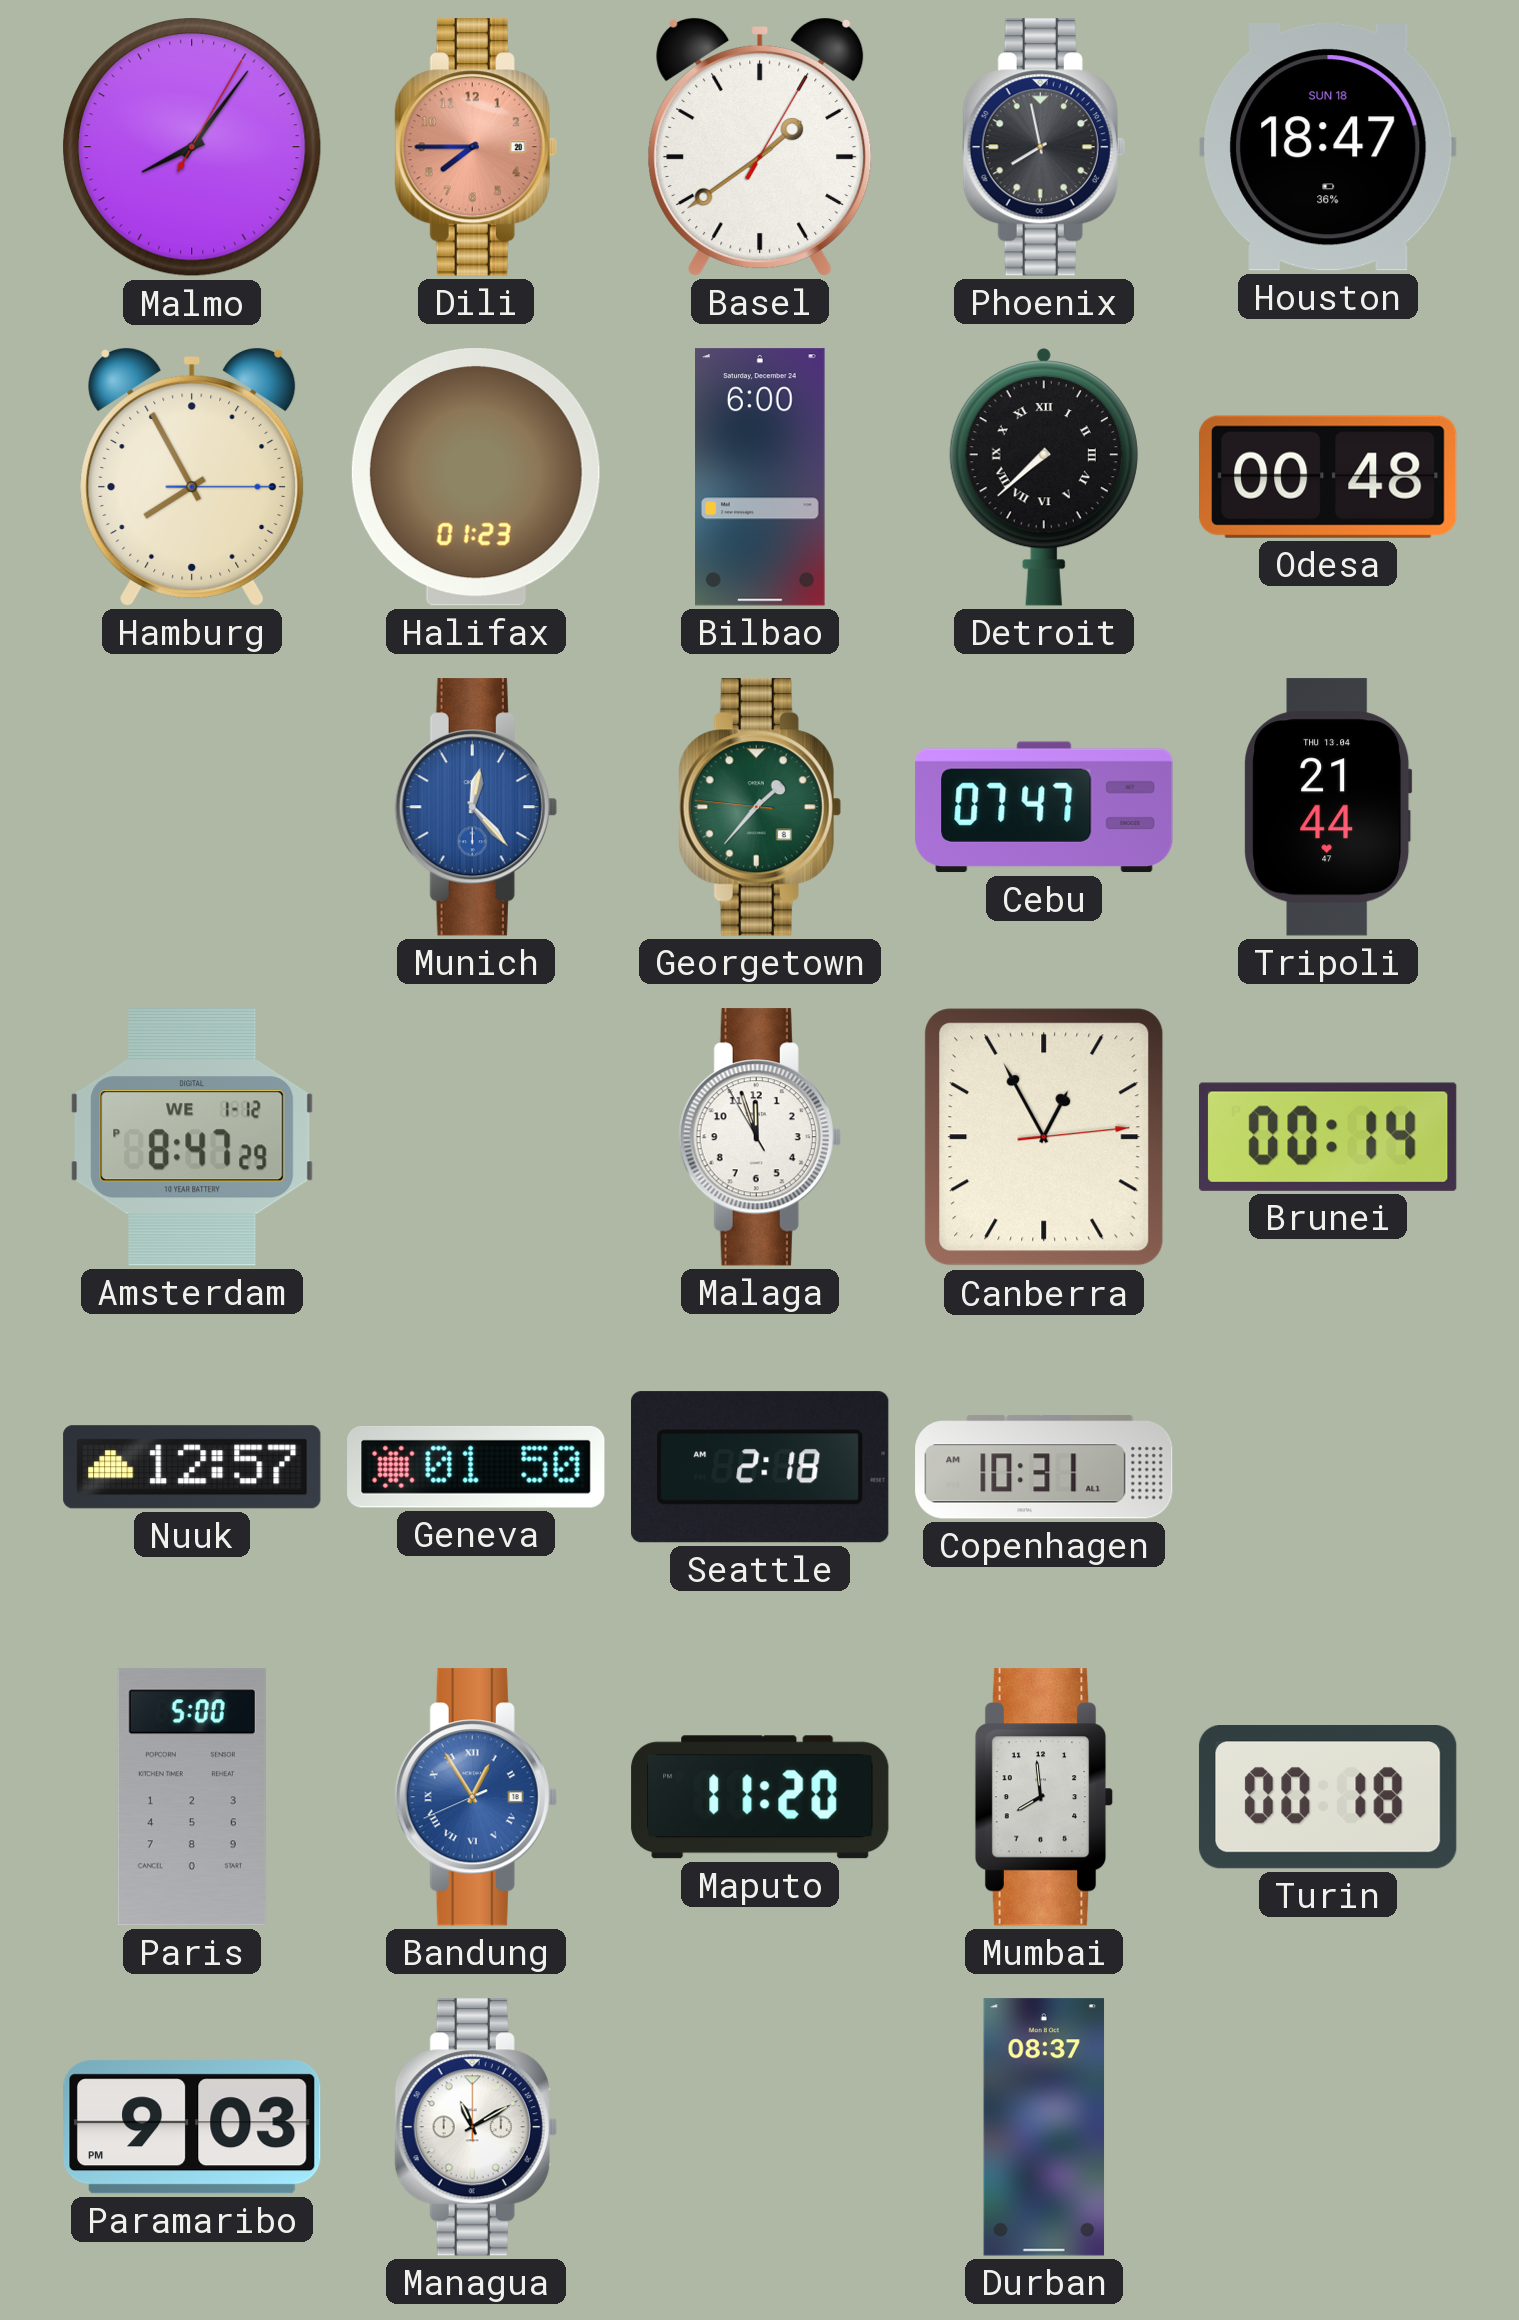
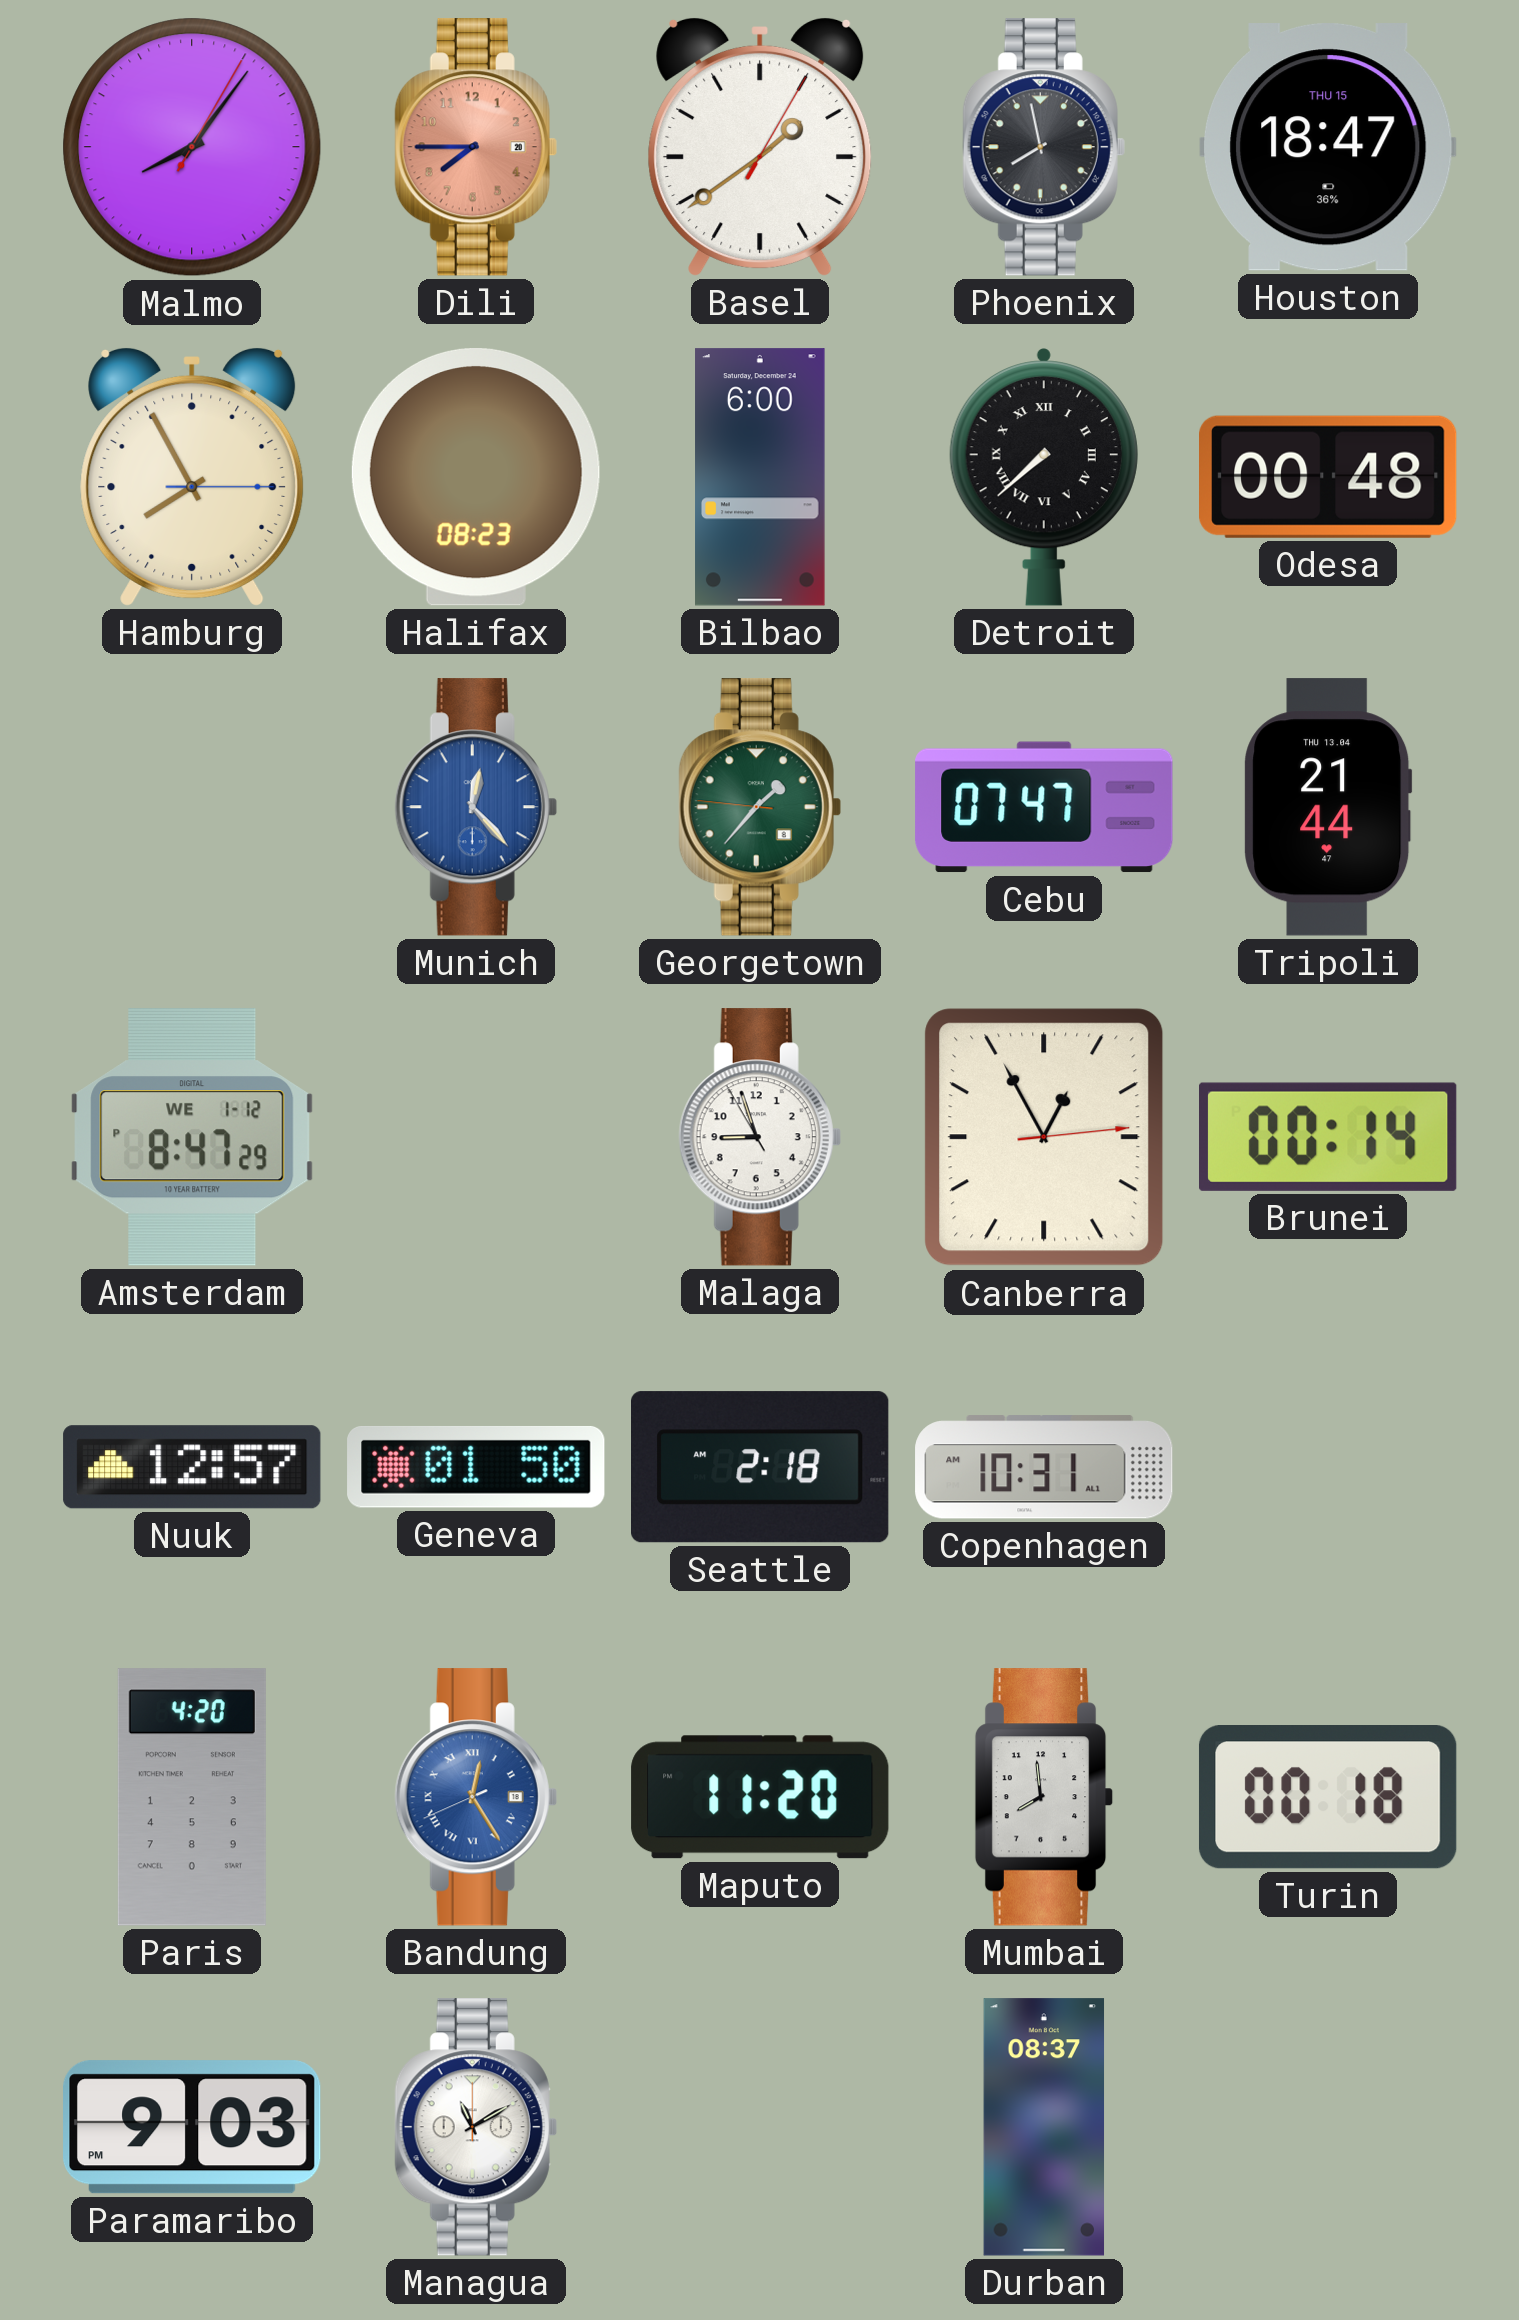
Houston date: SUN 18 -> THU 15 (1328, 147)
Halifax: 01:23 -> 08:23 (476, 478)
Malaga: 11:56 -> 8:56 (760, 1137)
Paris: 5:00 -> 4:20 (192, 1797)
Bandung: 12:54 -> 12:24 (476, 1797)
